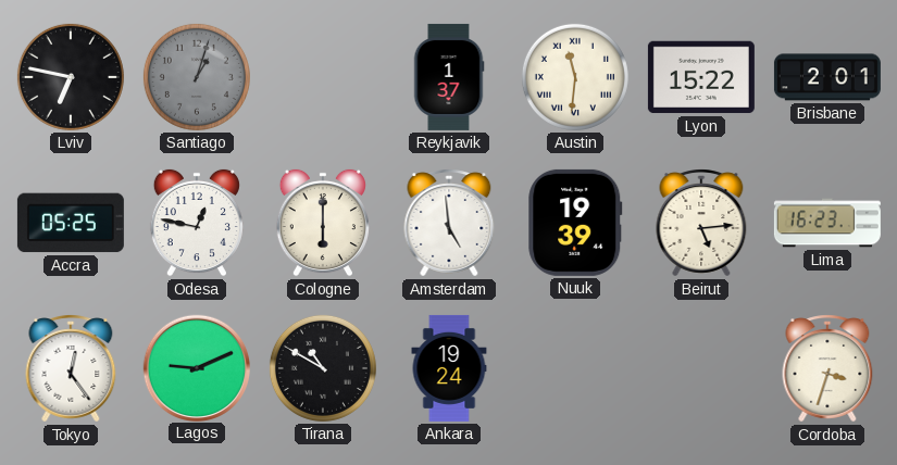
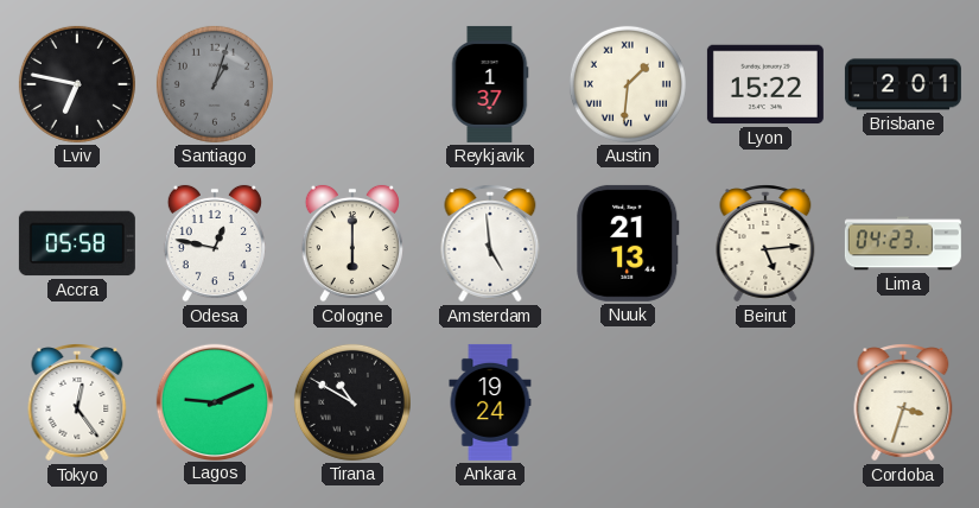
Austin: 11:31 -> 1:31 (628, 84)
Accra: 05:25 -> 05:58 (77, 243)
Nuuk: 19:39 -> 21:13 (628, 243)
Lima: 16:23 -> 04:23 (903, 243)
